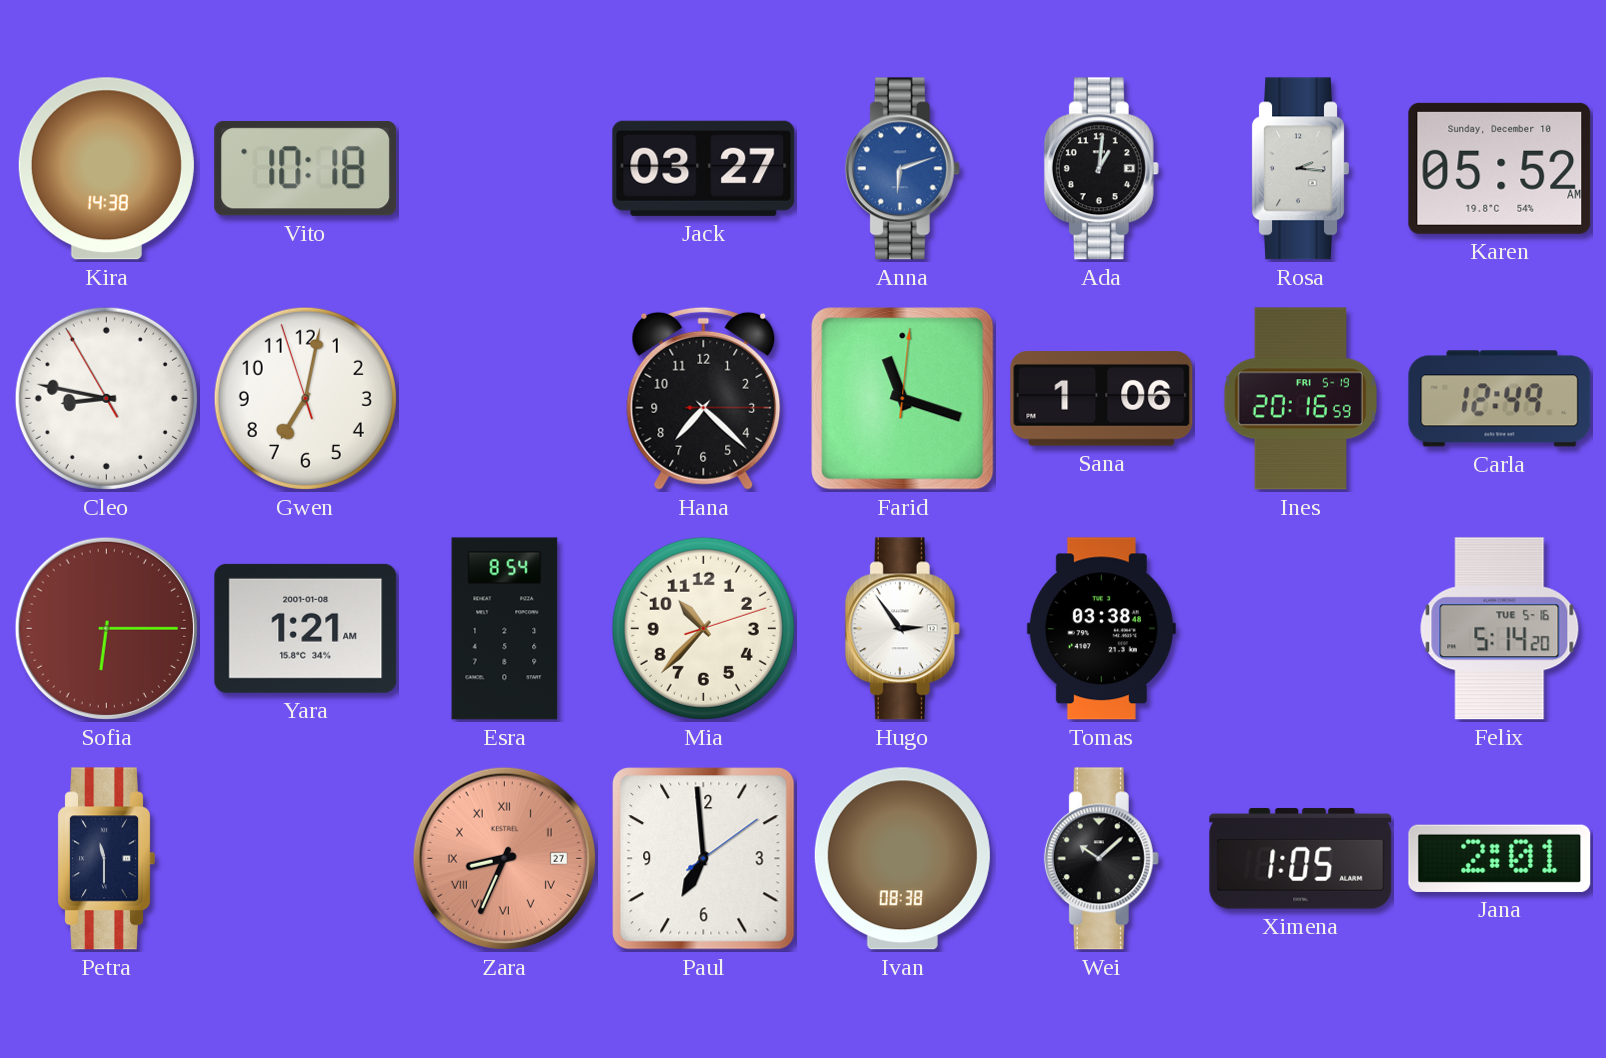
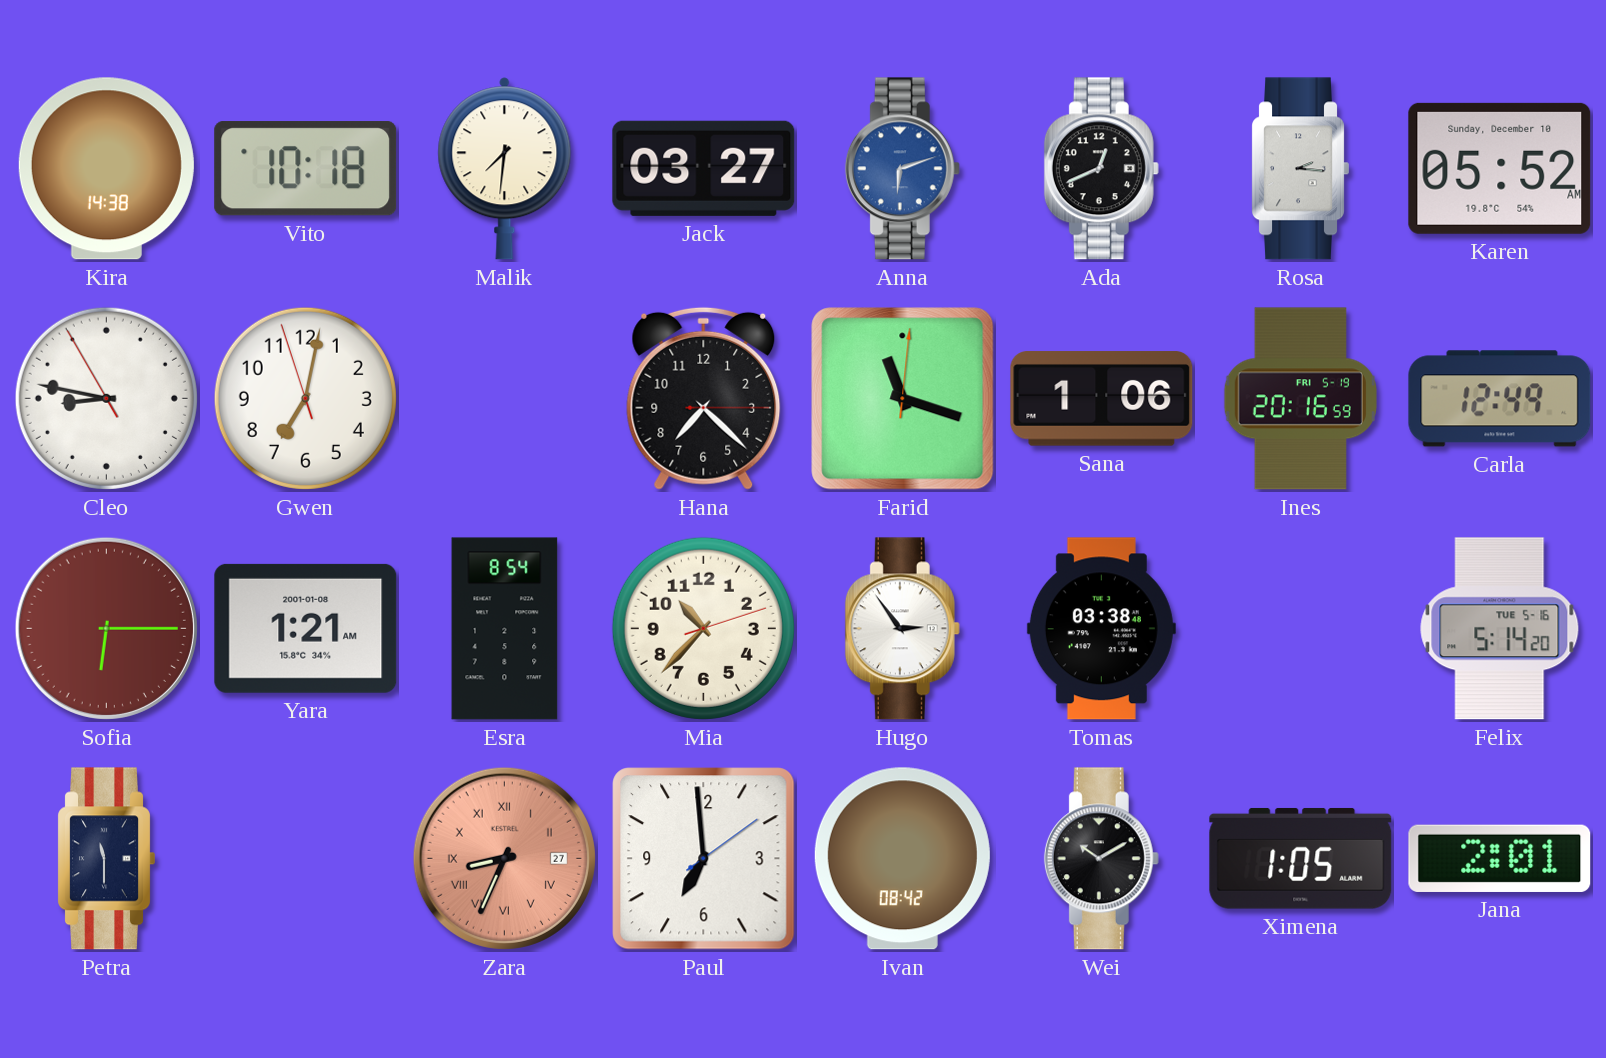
Malik: none -> 7:31 (505, 169)
Ada: 1:01 -> 12:41 (1101, 169)
Ivan: 08:38 -> 08:42 (902, 859)
Wei: 10:08 -> 10:10 (1101, 859)
